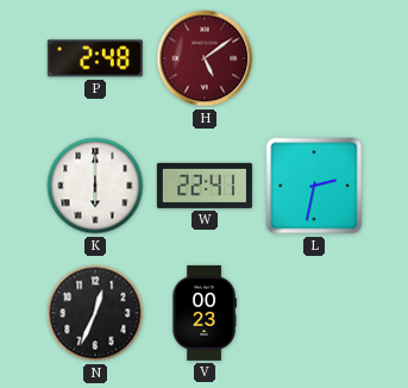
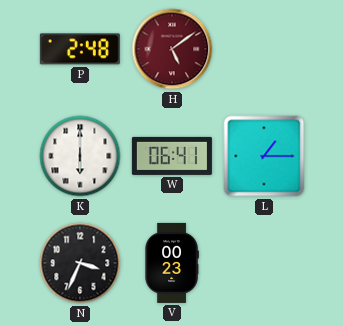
W: 22:41 -> 06:41 (172, 156)
L: 2:32 -> 1:15 (264, 156)
N: 12:34 -> 3:34 (80, 263)
